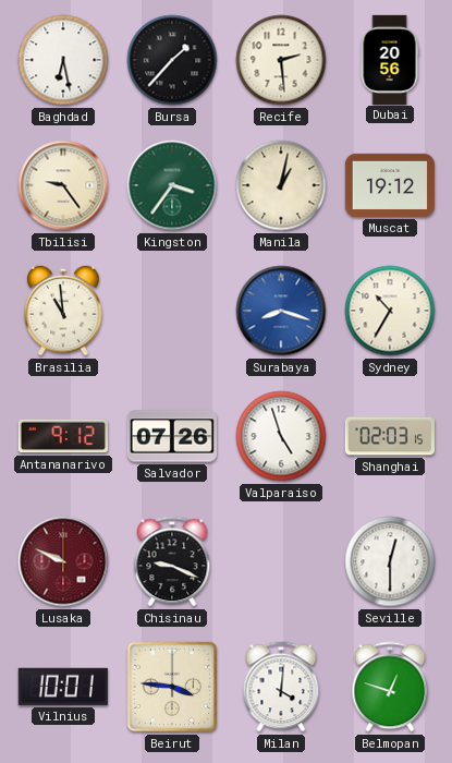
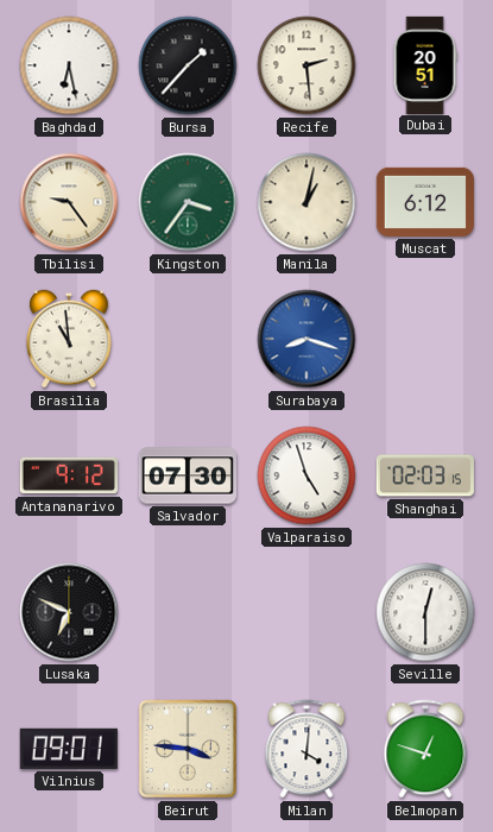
Dubai: 20:56 -> 20:51 (425, 64)
Muscat: 19:12 -> 6:12 (425, 202)
Sydney: 10:35 -> none (390, 311)
Salvador: 07:26 -> 07:30 (188, 475)
Lusaka: 9:49 -> 6:49 (69, 612)
Lusaka dial: burgundy -> black (69, 612)
Chisinau: 9:19 -> none (172, 561)
Vilnius: 10:01 -> 09:01 (69, 749)
